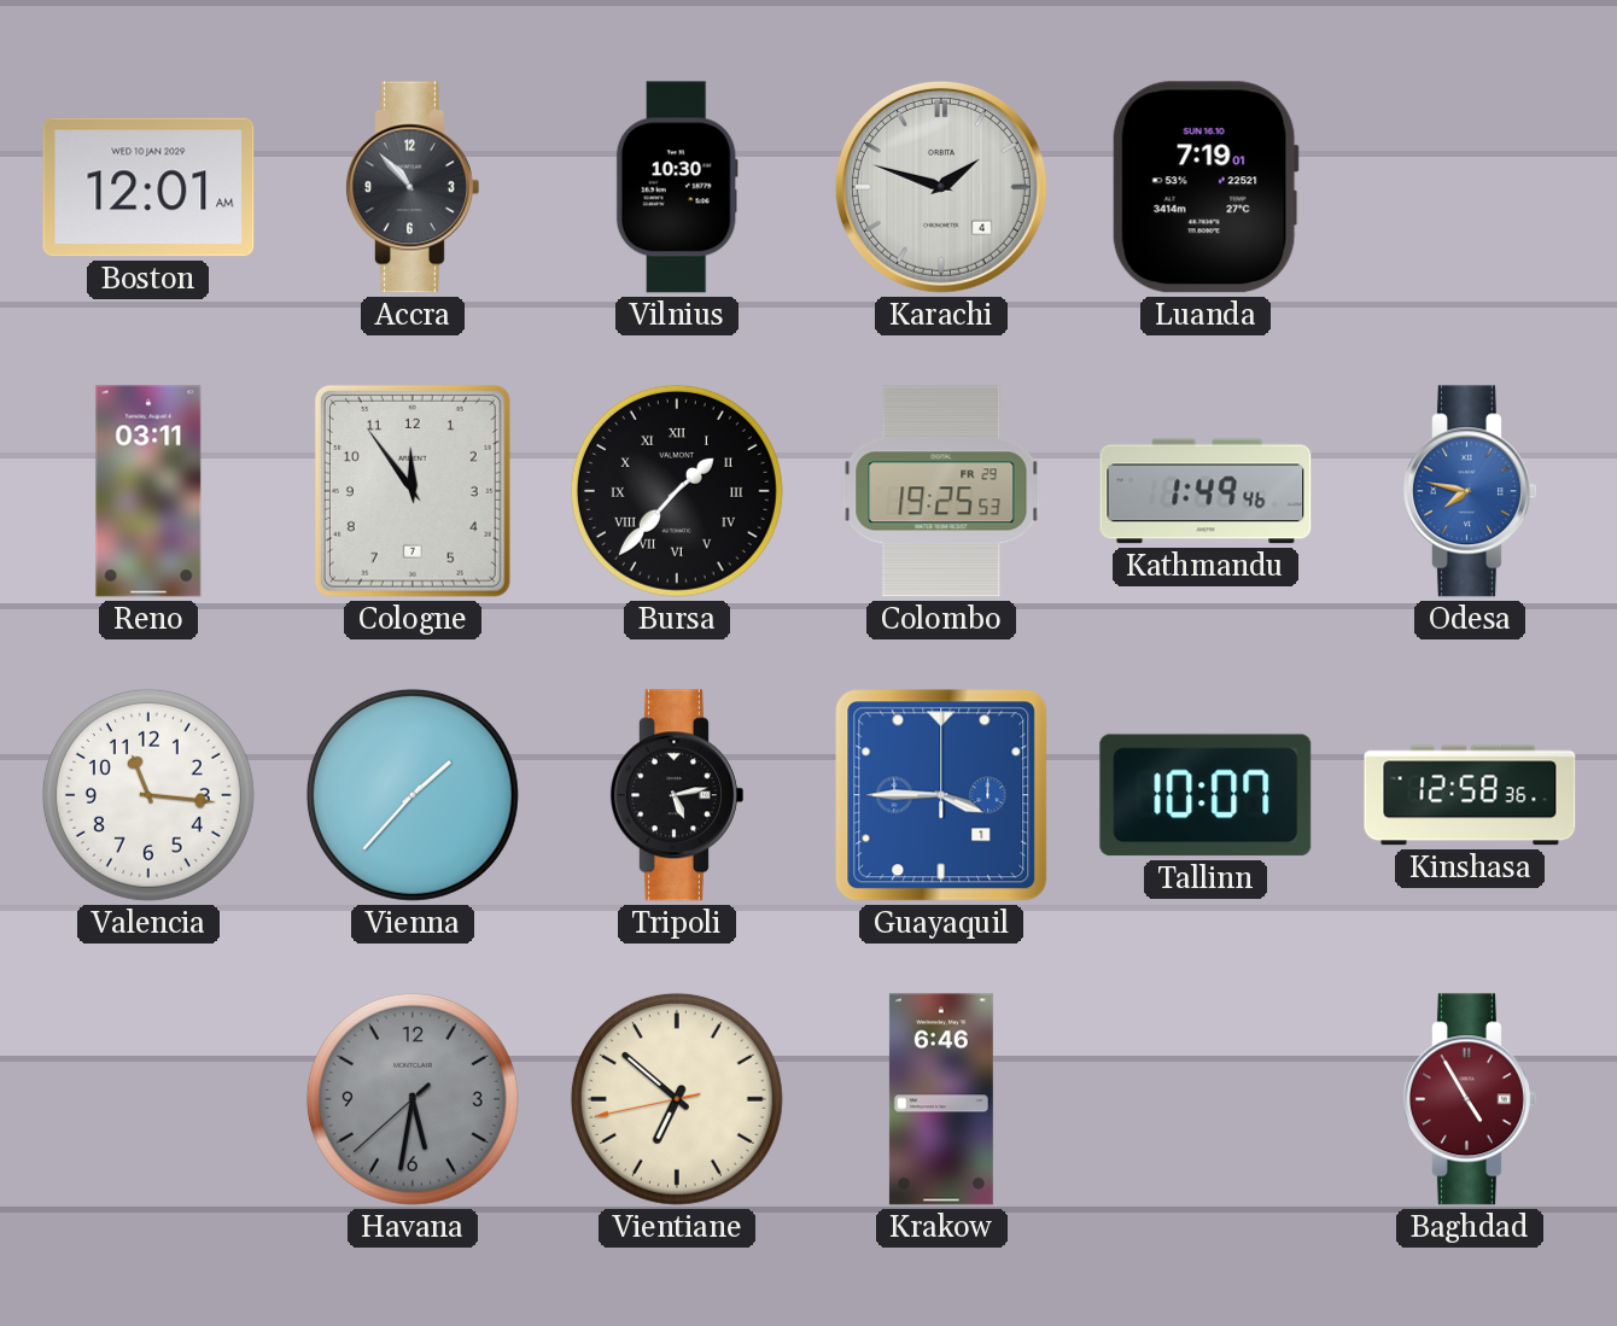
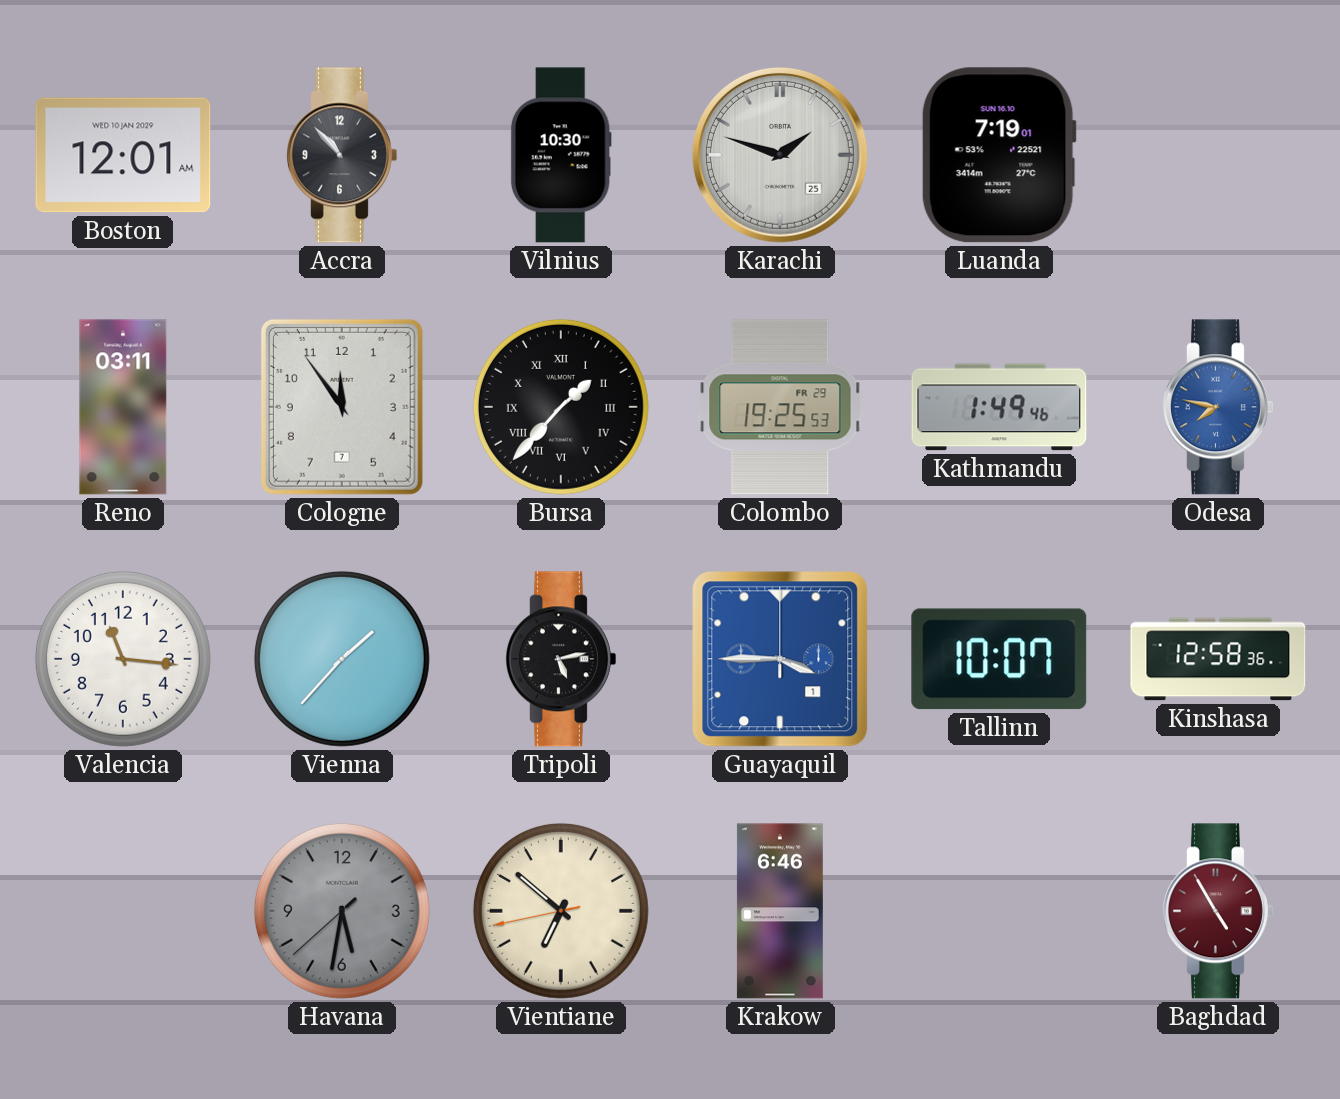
Karachi date: 4 -> 25 (780, 155)
